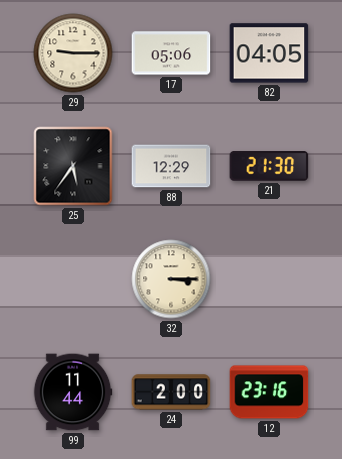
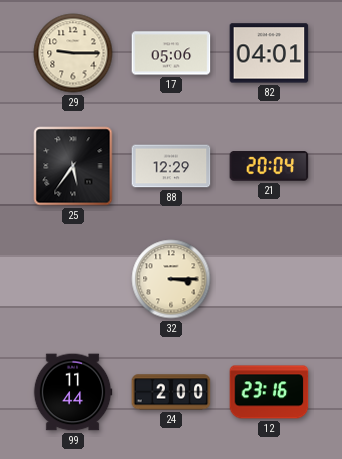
82: 04:05 -> 04:01 (269, 53)
21: 21:30 -> 20:04 (269, 167)
